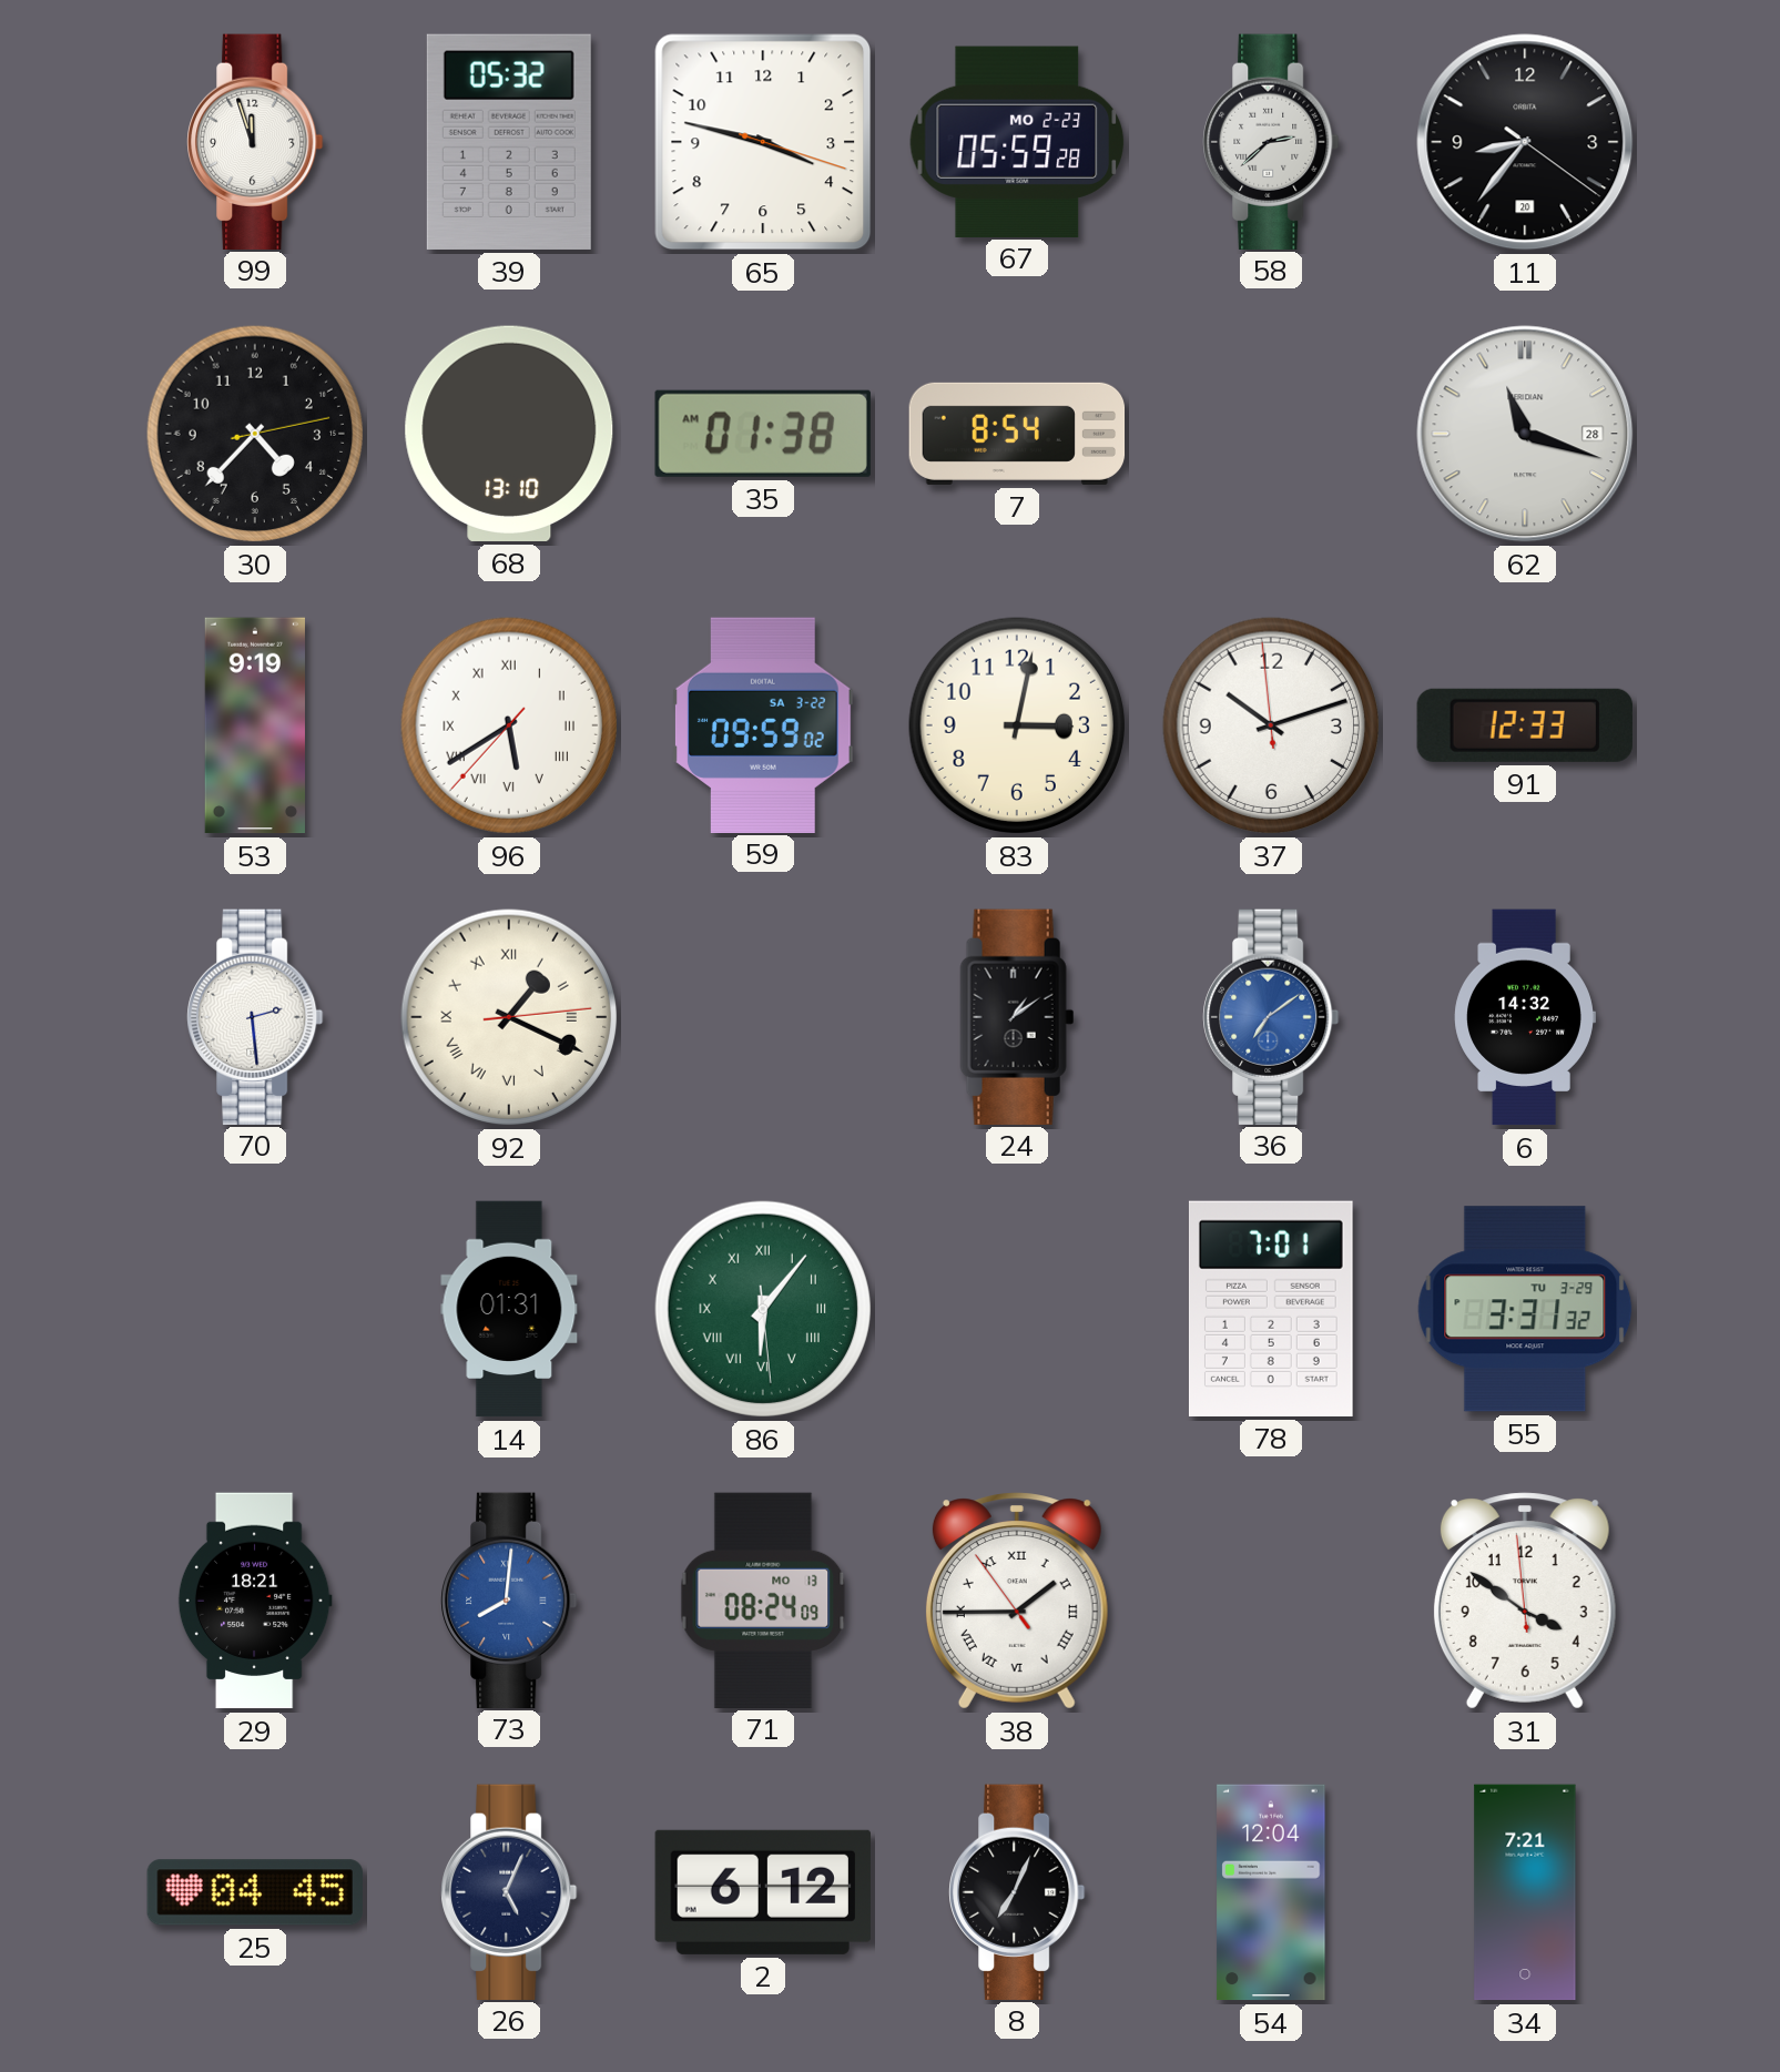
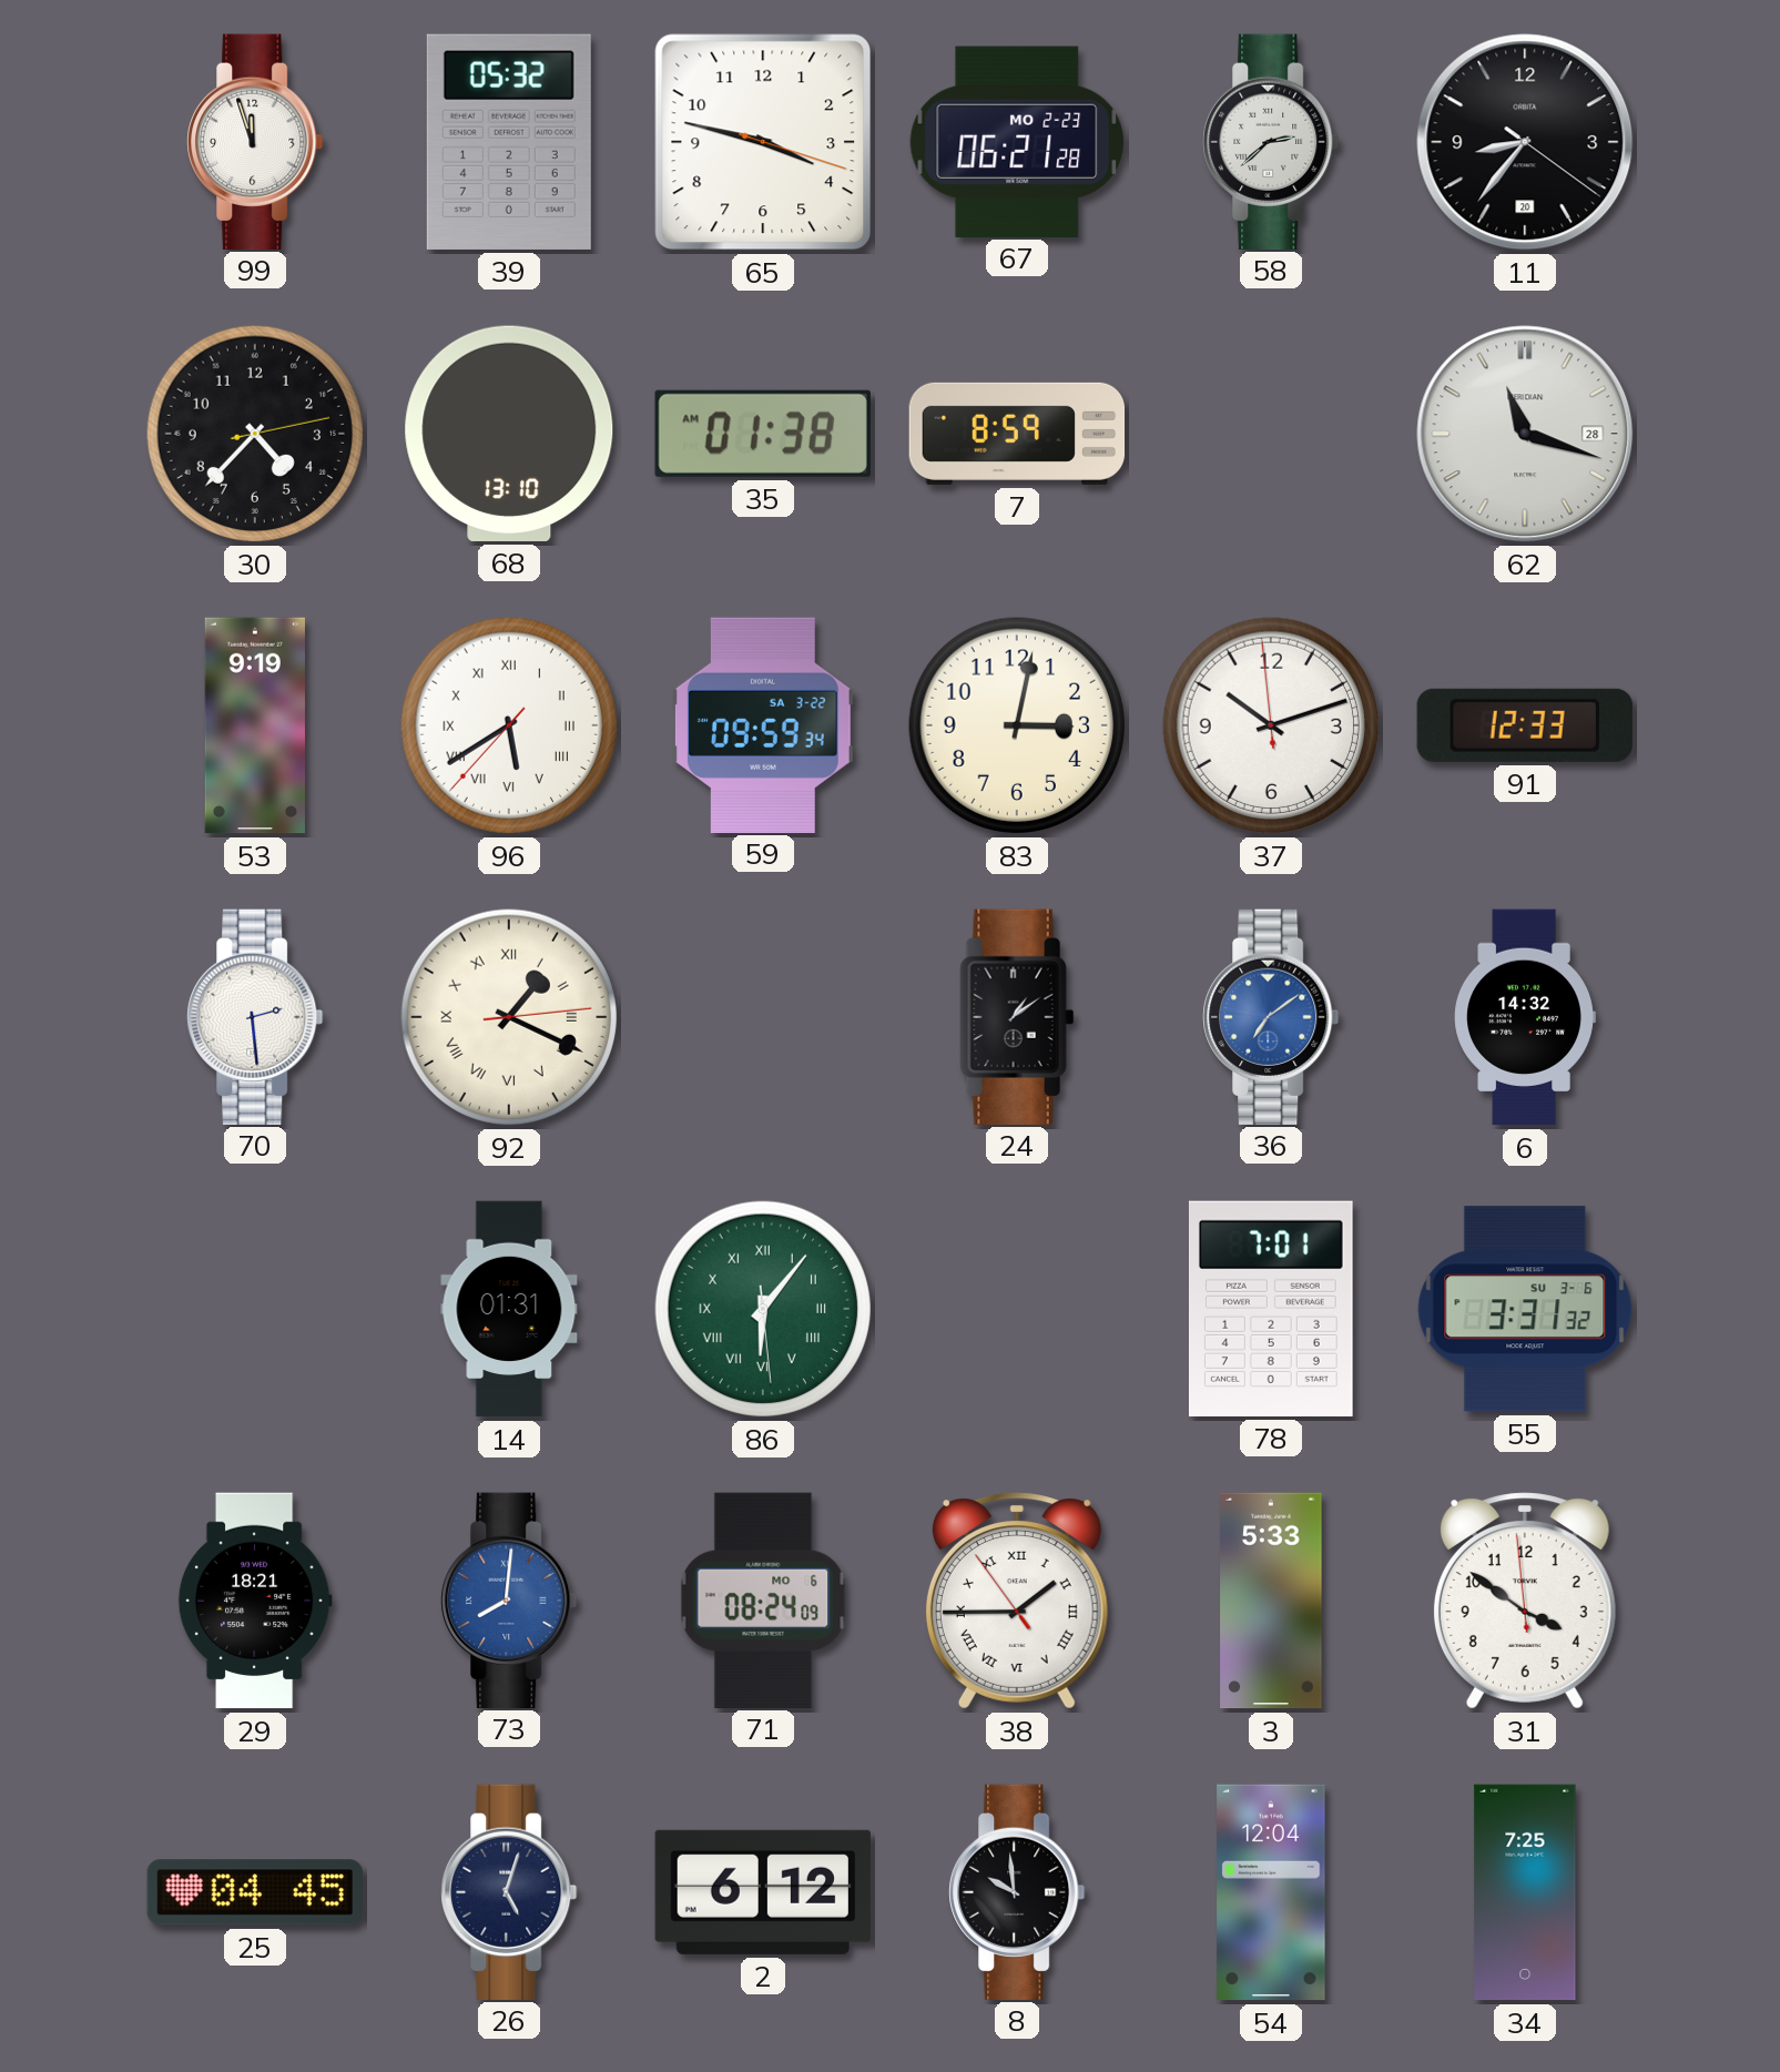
67: 05:59 -> 06:21 (1017, 141)
7: 8:54 -> 8:59 (1017, 434)
59: 09:59:02 -> 09:59:34 (763, 724)
55 date: TU 3-29 -> SU 3-6 (1525, 1309)
71 date: MO 13 -> MO 6 (763, 1599)
3: none -> 5:33 (1271, 1601)
26: 5:04 -> 5:03 (509, 1891)
8: 7:04 -> 9:59 (1017, 1891)
34: 7:21 -> 7:25 (1525, 1892)
